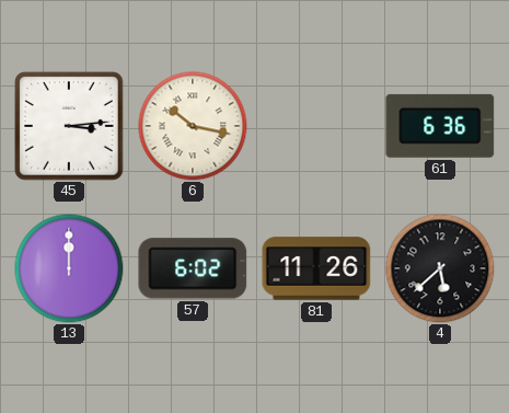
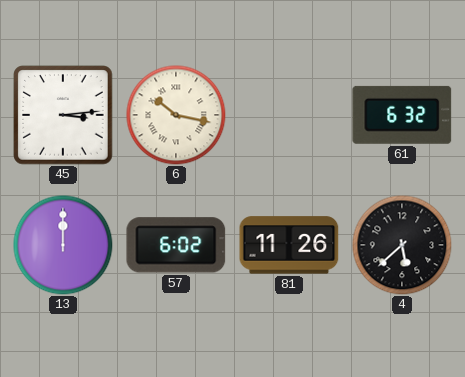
61: 6:36 -> 6:32 (402, 115)
